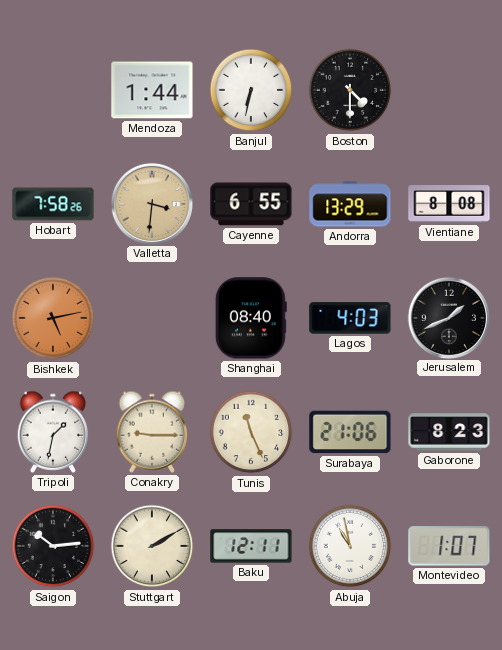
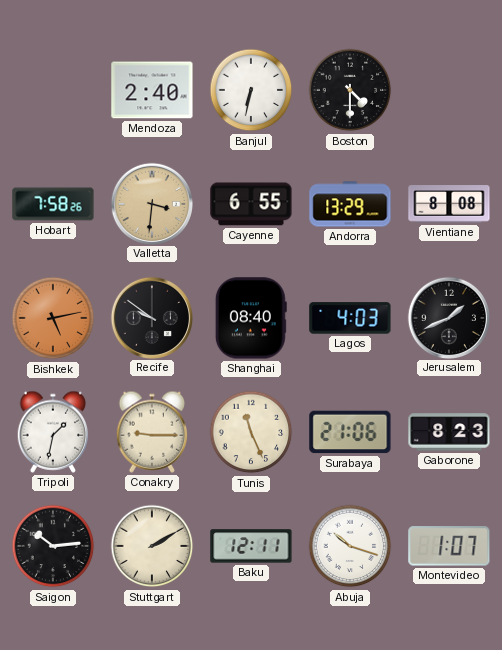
Mendoza: 1:44 -> 2:40 (152, 90)
Recife: none -> 9:51 (151, 317)
Abuja: 10:58 -> 10:18 (350, 546)
